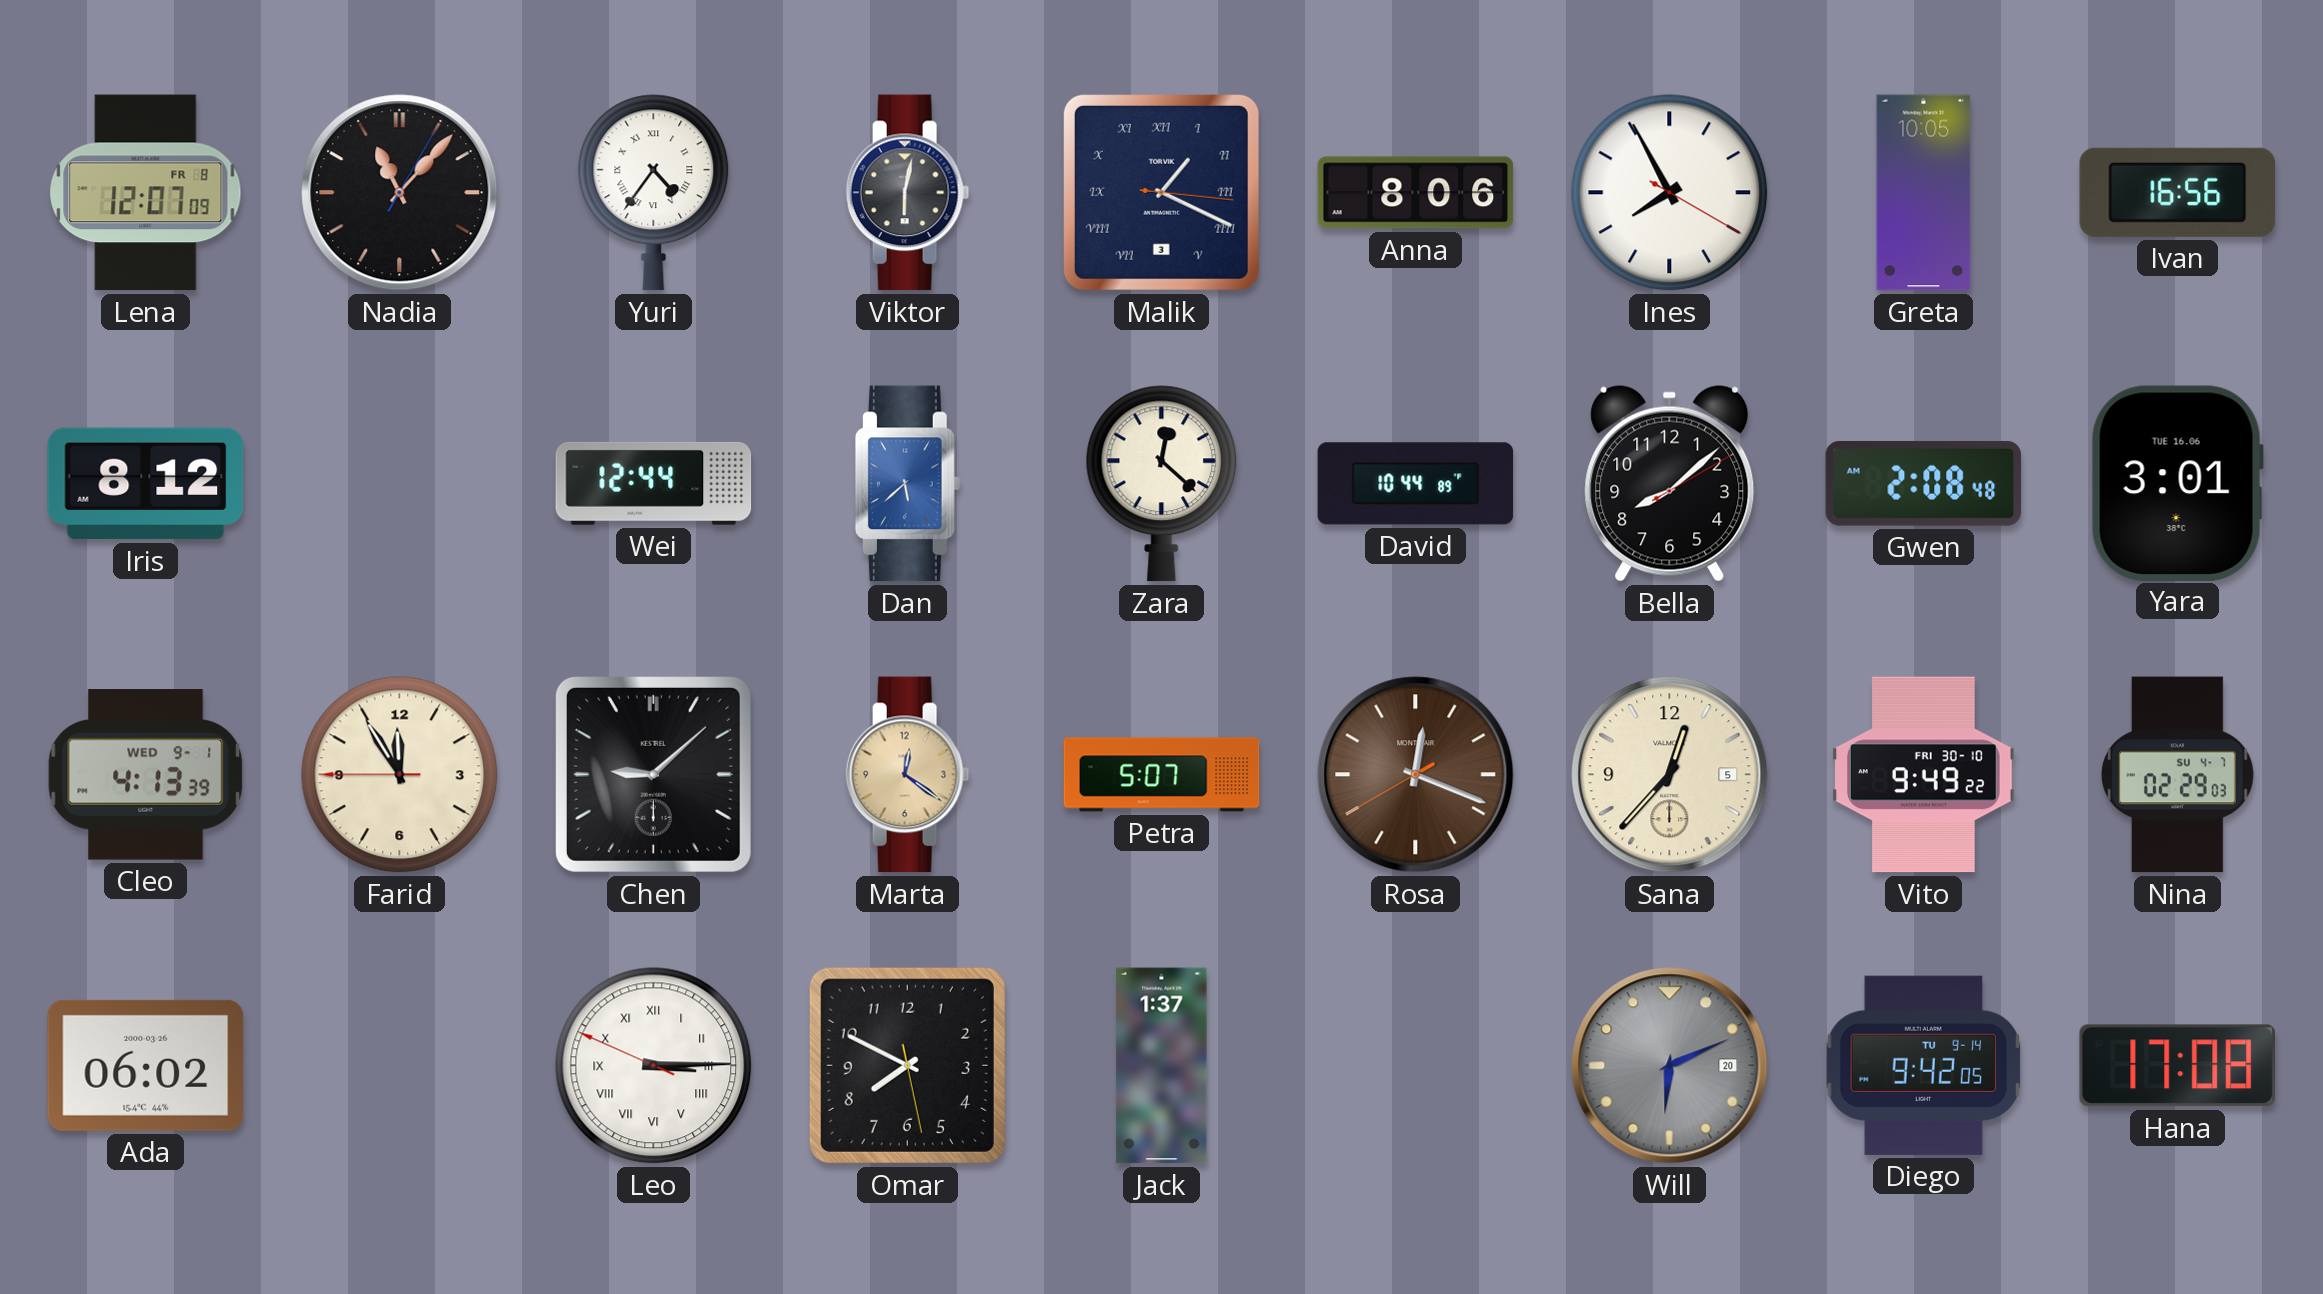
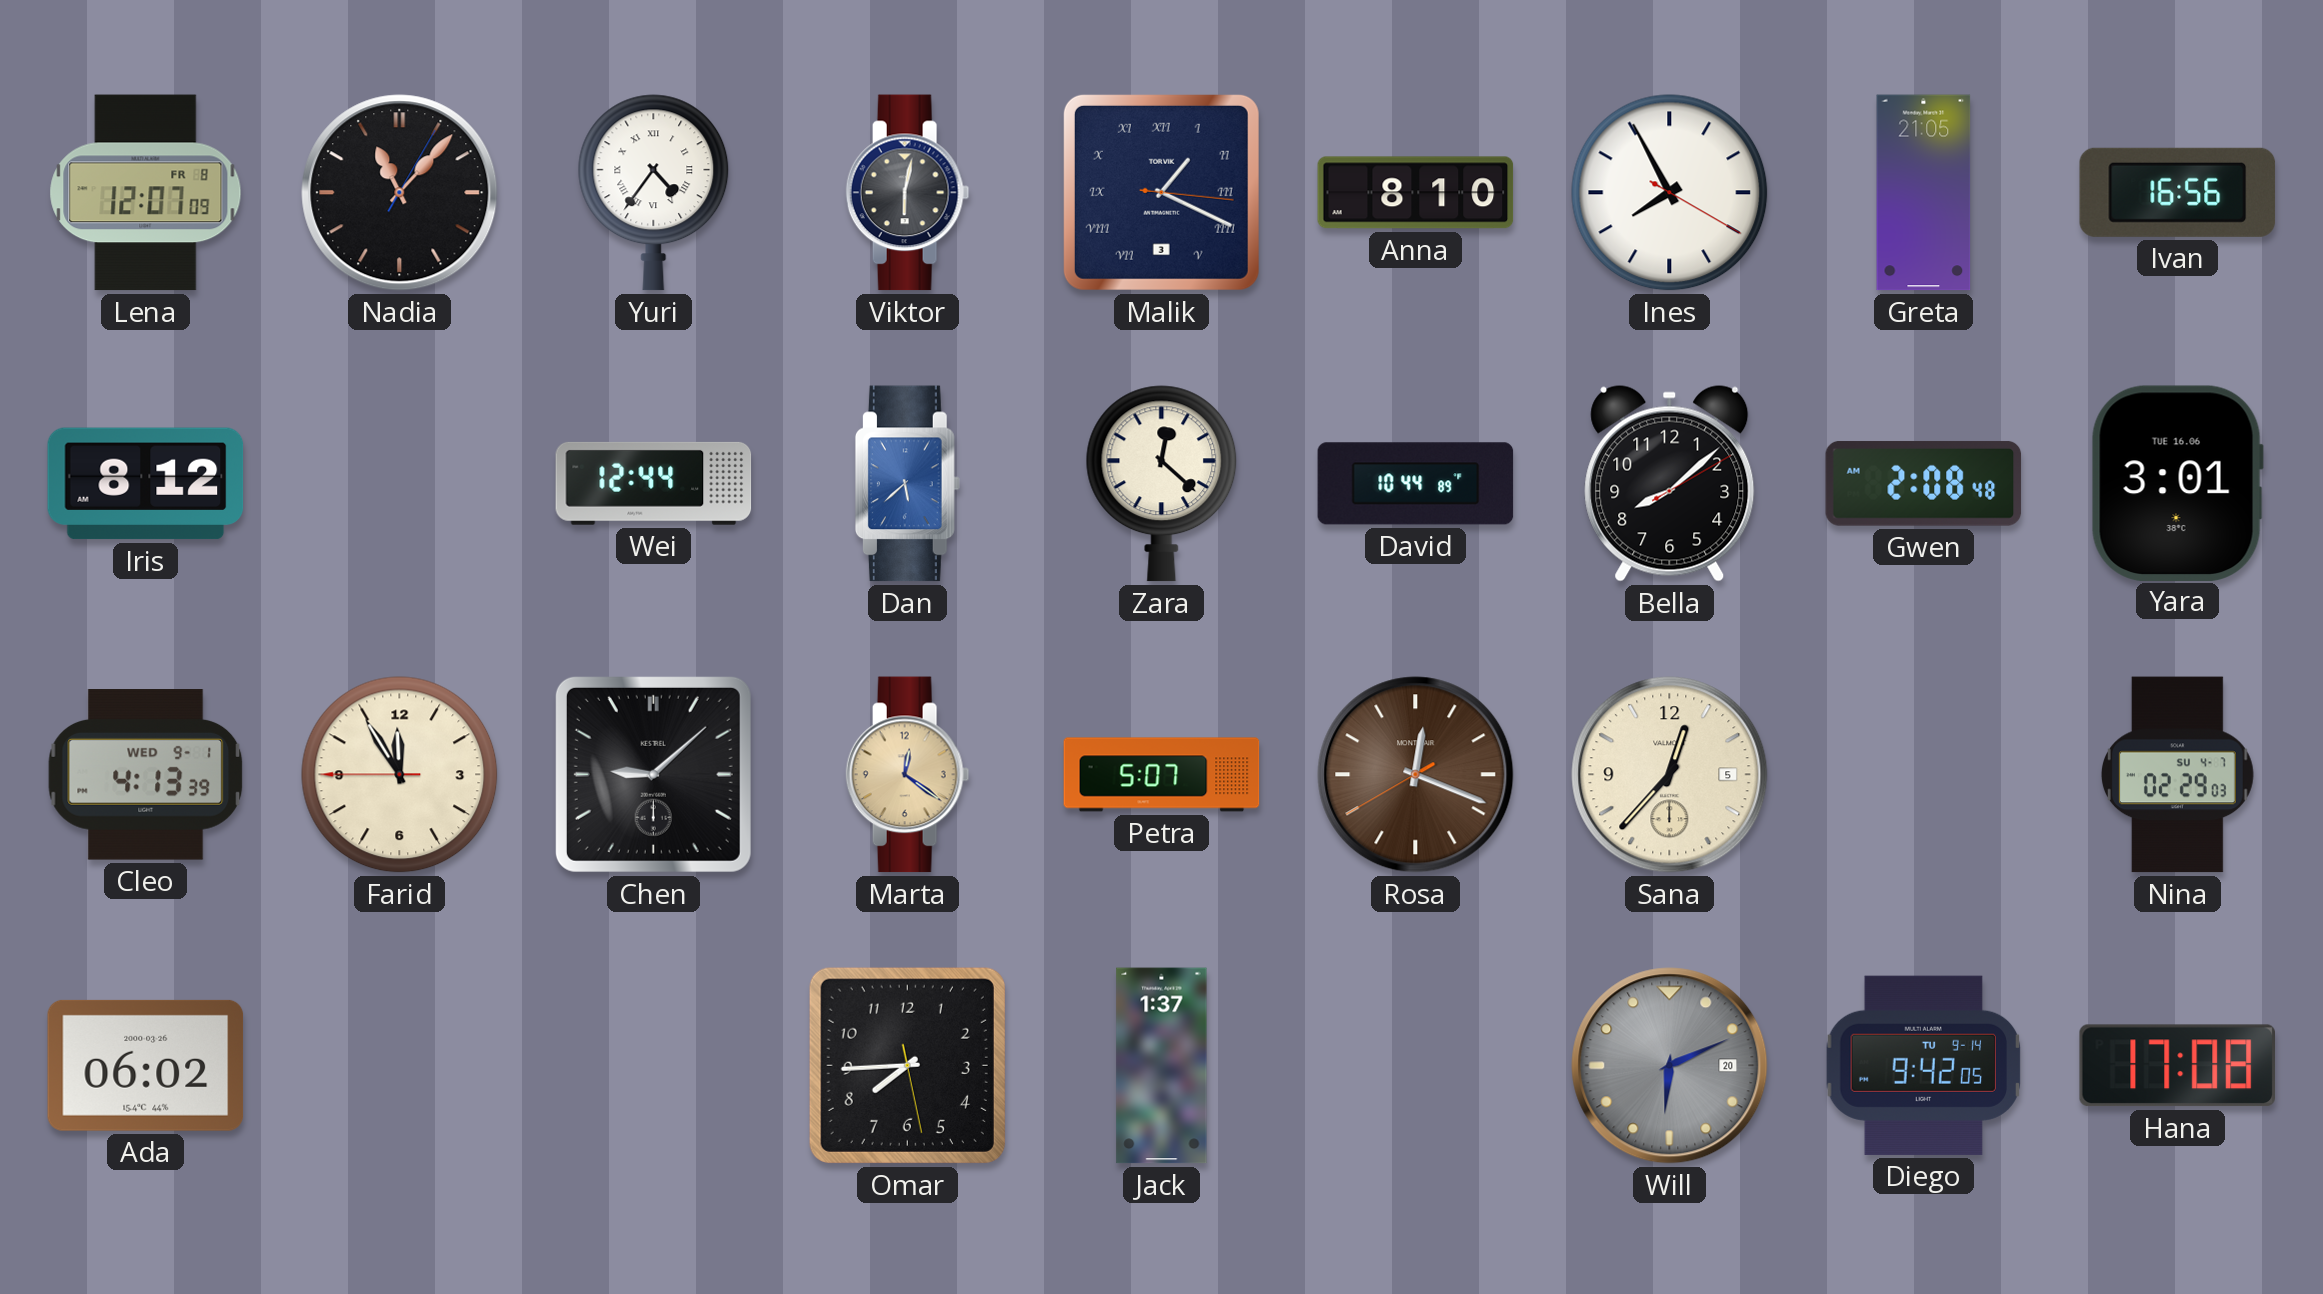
Anna: 8:06 -> 8:10 (1416, 193)
Greta: 10:05 -> 21:05 (1924, 193)
Vito: 9:49 -> none (1923, 775)
Leo: 3:14 -> none (654, 1066)
Omar: 7:49 -> 7:44 (907, 1065)
